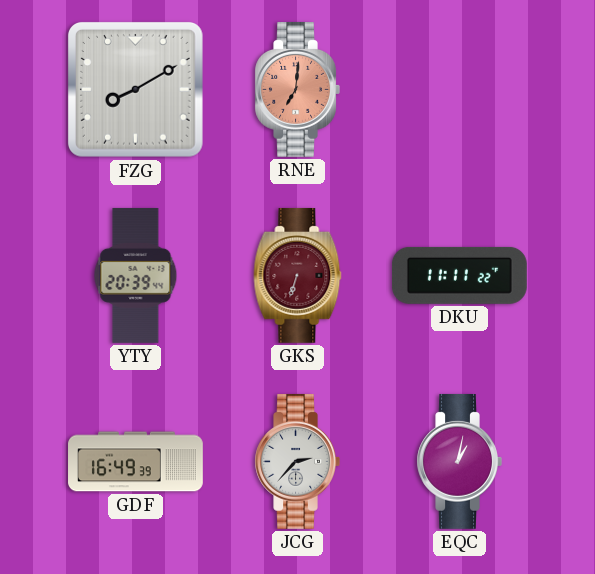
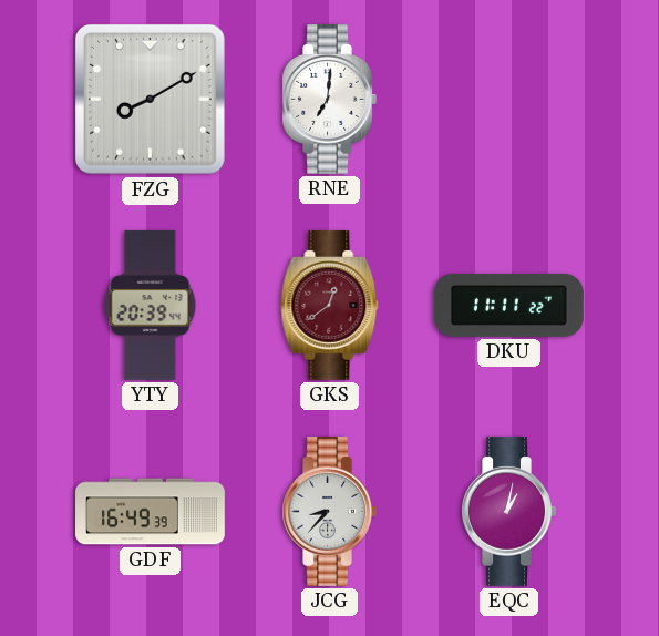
RNE dial: salmon -> white (329, 99)
GKS: 6:33 -> 12:39 (330, 305)
JCG: 2:37 -> 8:37 (329, 511)
